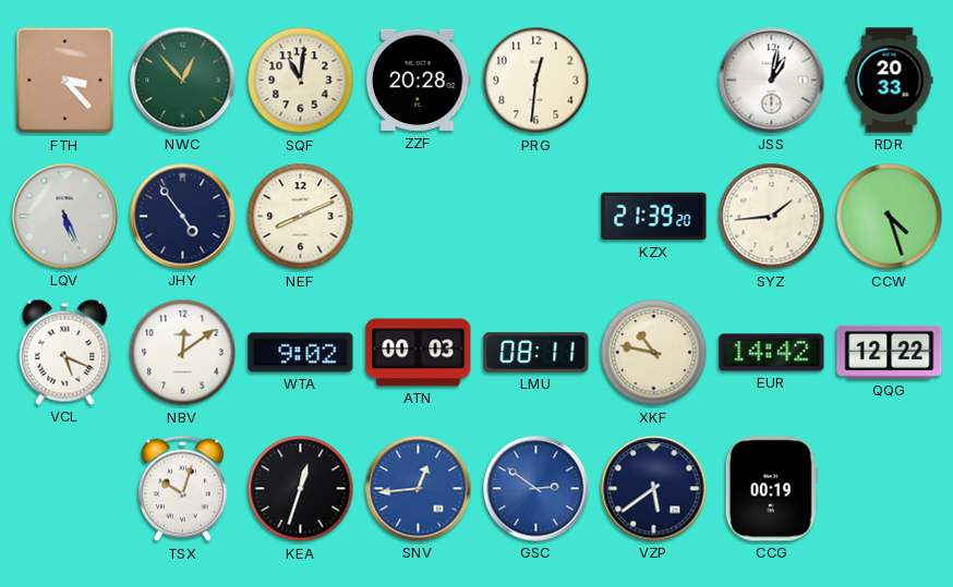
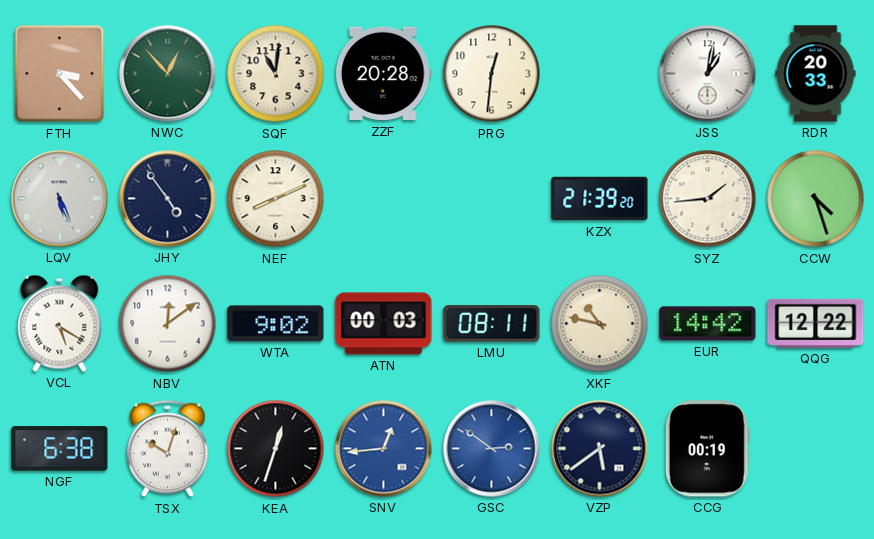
VCL: 5:19 -> 5:20 (60, 323)
NGF: none -> 6:38 (60, 449)
